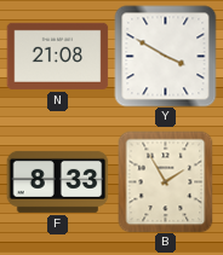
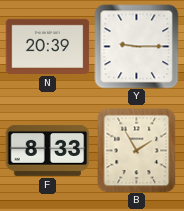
N: 21:08 -> 20:39 (47, 46)
Y: 3:50 -> 9:15 (136, 46)
